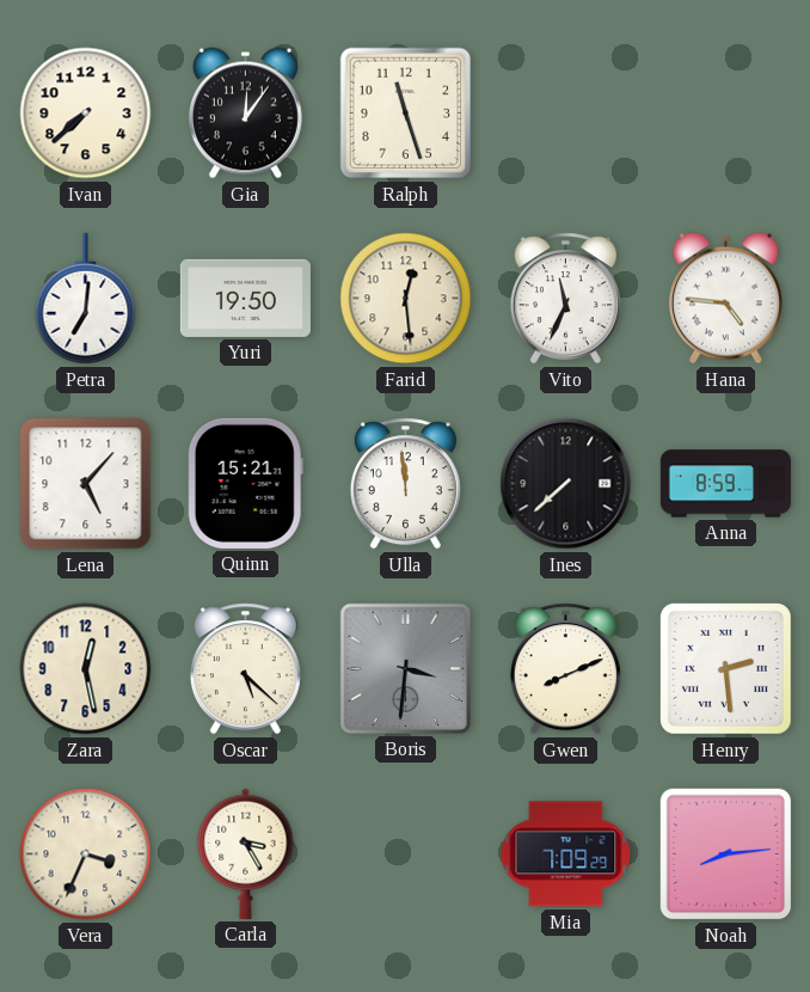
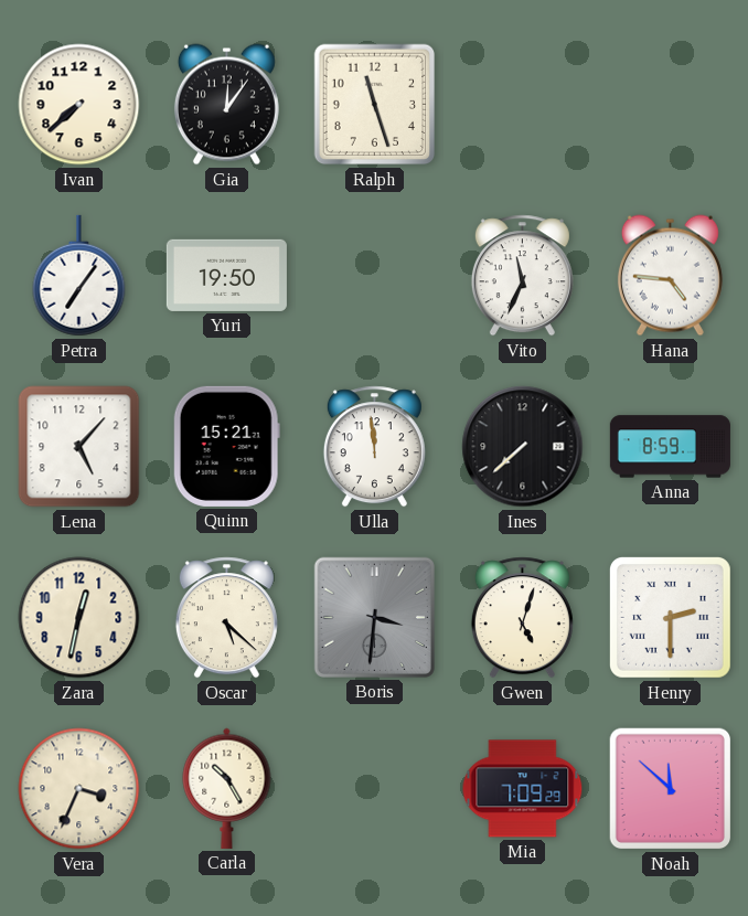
Petra: 7:01 -> 7:06 (79, 276)
Farid: 12:29 -> none (406, 299)
Zara: 12:28 -> 12:32 (79, 618)
Gwen: 8:11 -> 5:03 (522, 618)
Henry: 2:29 -> 2:30 (670, 617)
Carla: 3:25 -> 10:25 (227, 788)
Noah: 8:14 -> 11:52 (671, 789)
